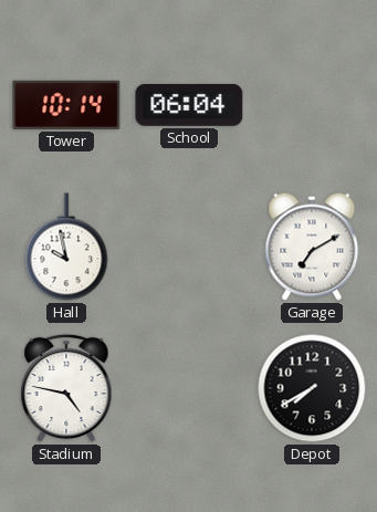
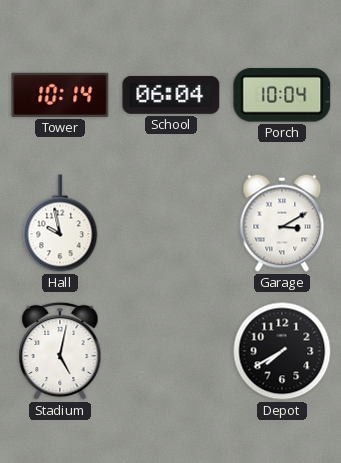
Porch: none -> 10:04 (282, 95)
Garage: 7:10 -> 3:10 (282, 223)
Stadium: 4:47 -> 5:02 (60, 351)
